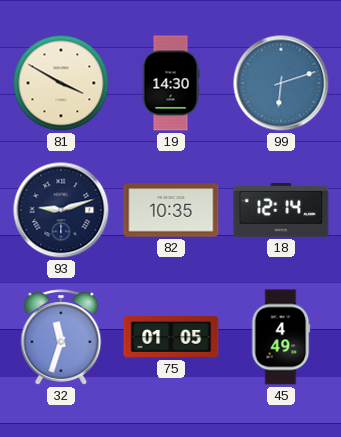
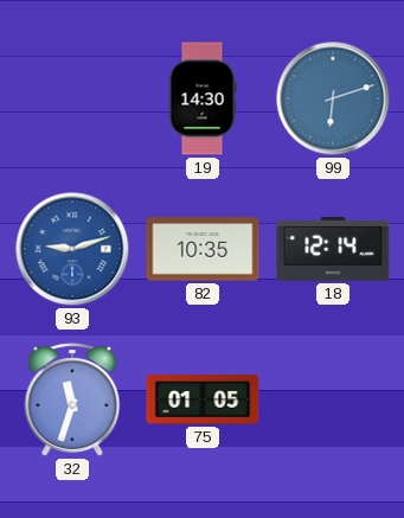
81: 3:50 -> none (61, 83)
93 dial: navy -> blue (72, 249)
45: 4:49 -> none (281, 337)
